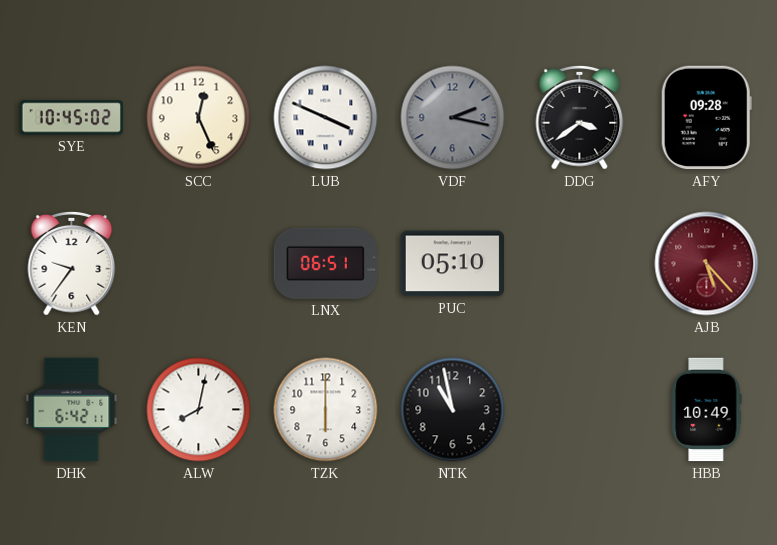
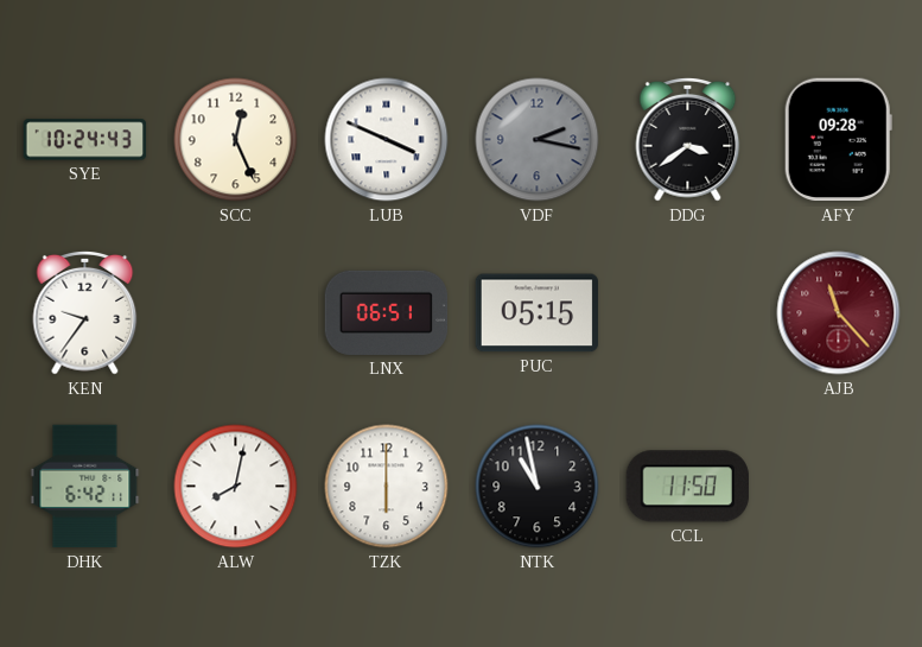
SYE: 10:45 -> 10:24 (85, 140)
PUC: 05:10 -> 05:15 (538, 313)
AJB: 5:23 -> 11:23 (839, 313)
CCL: none -> 11:50 (687, 487)
HBB: 10:49 -> none (707, 410)
